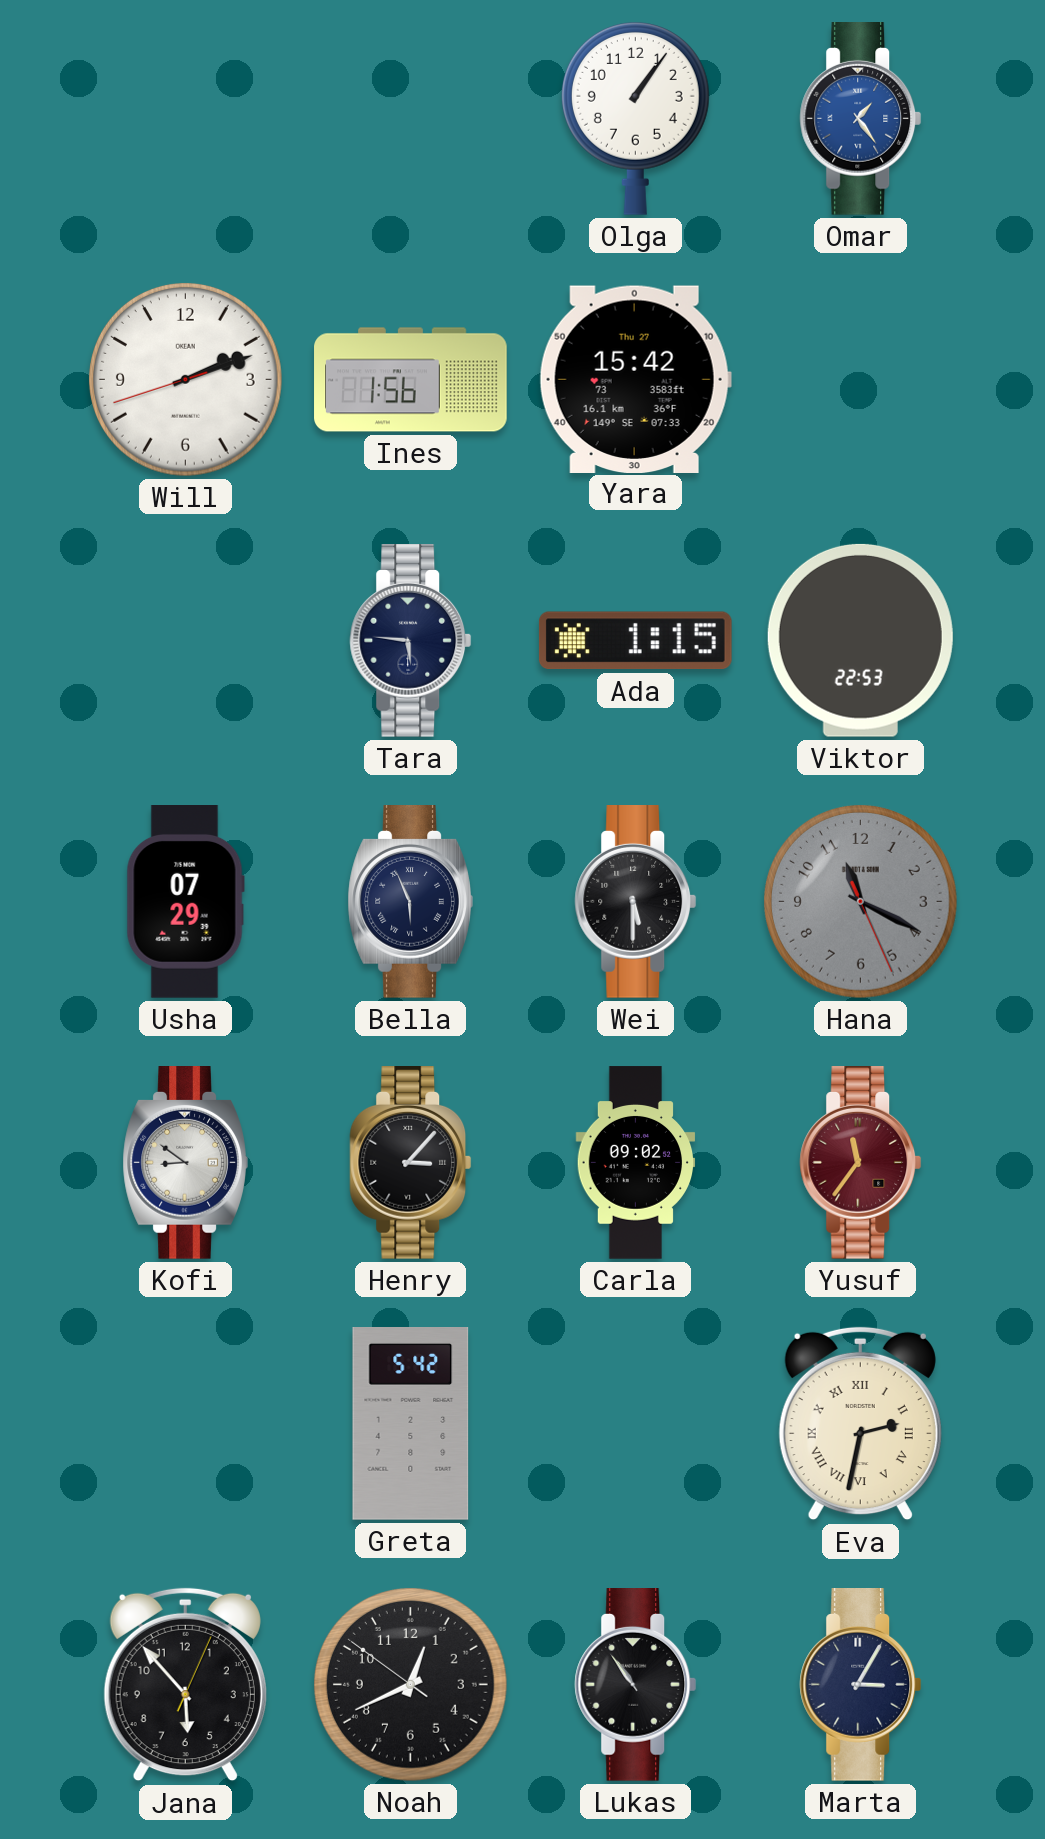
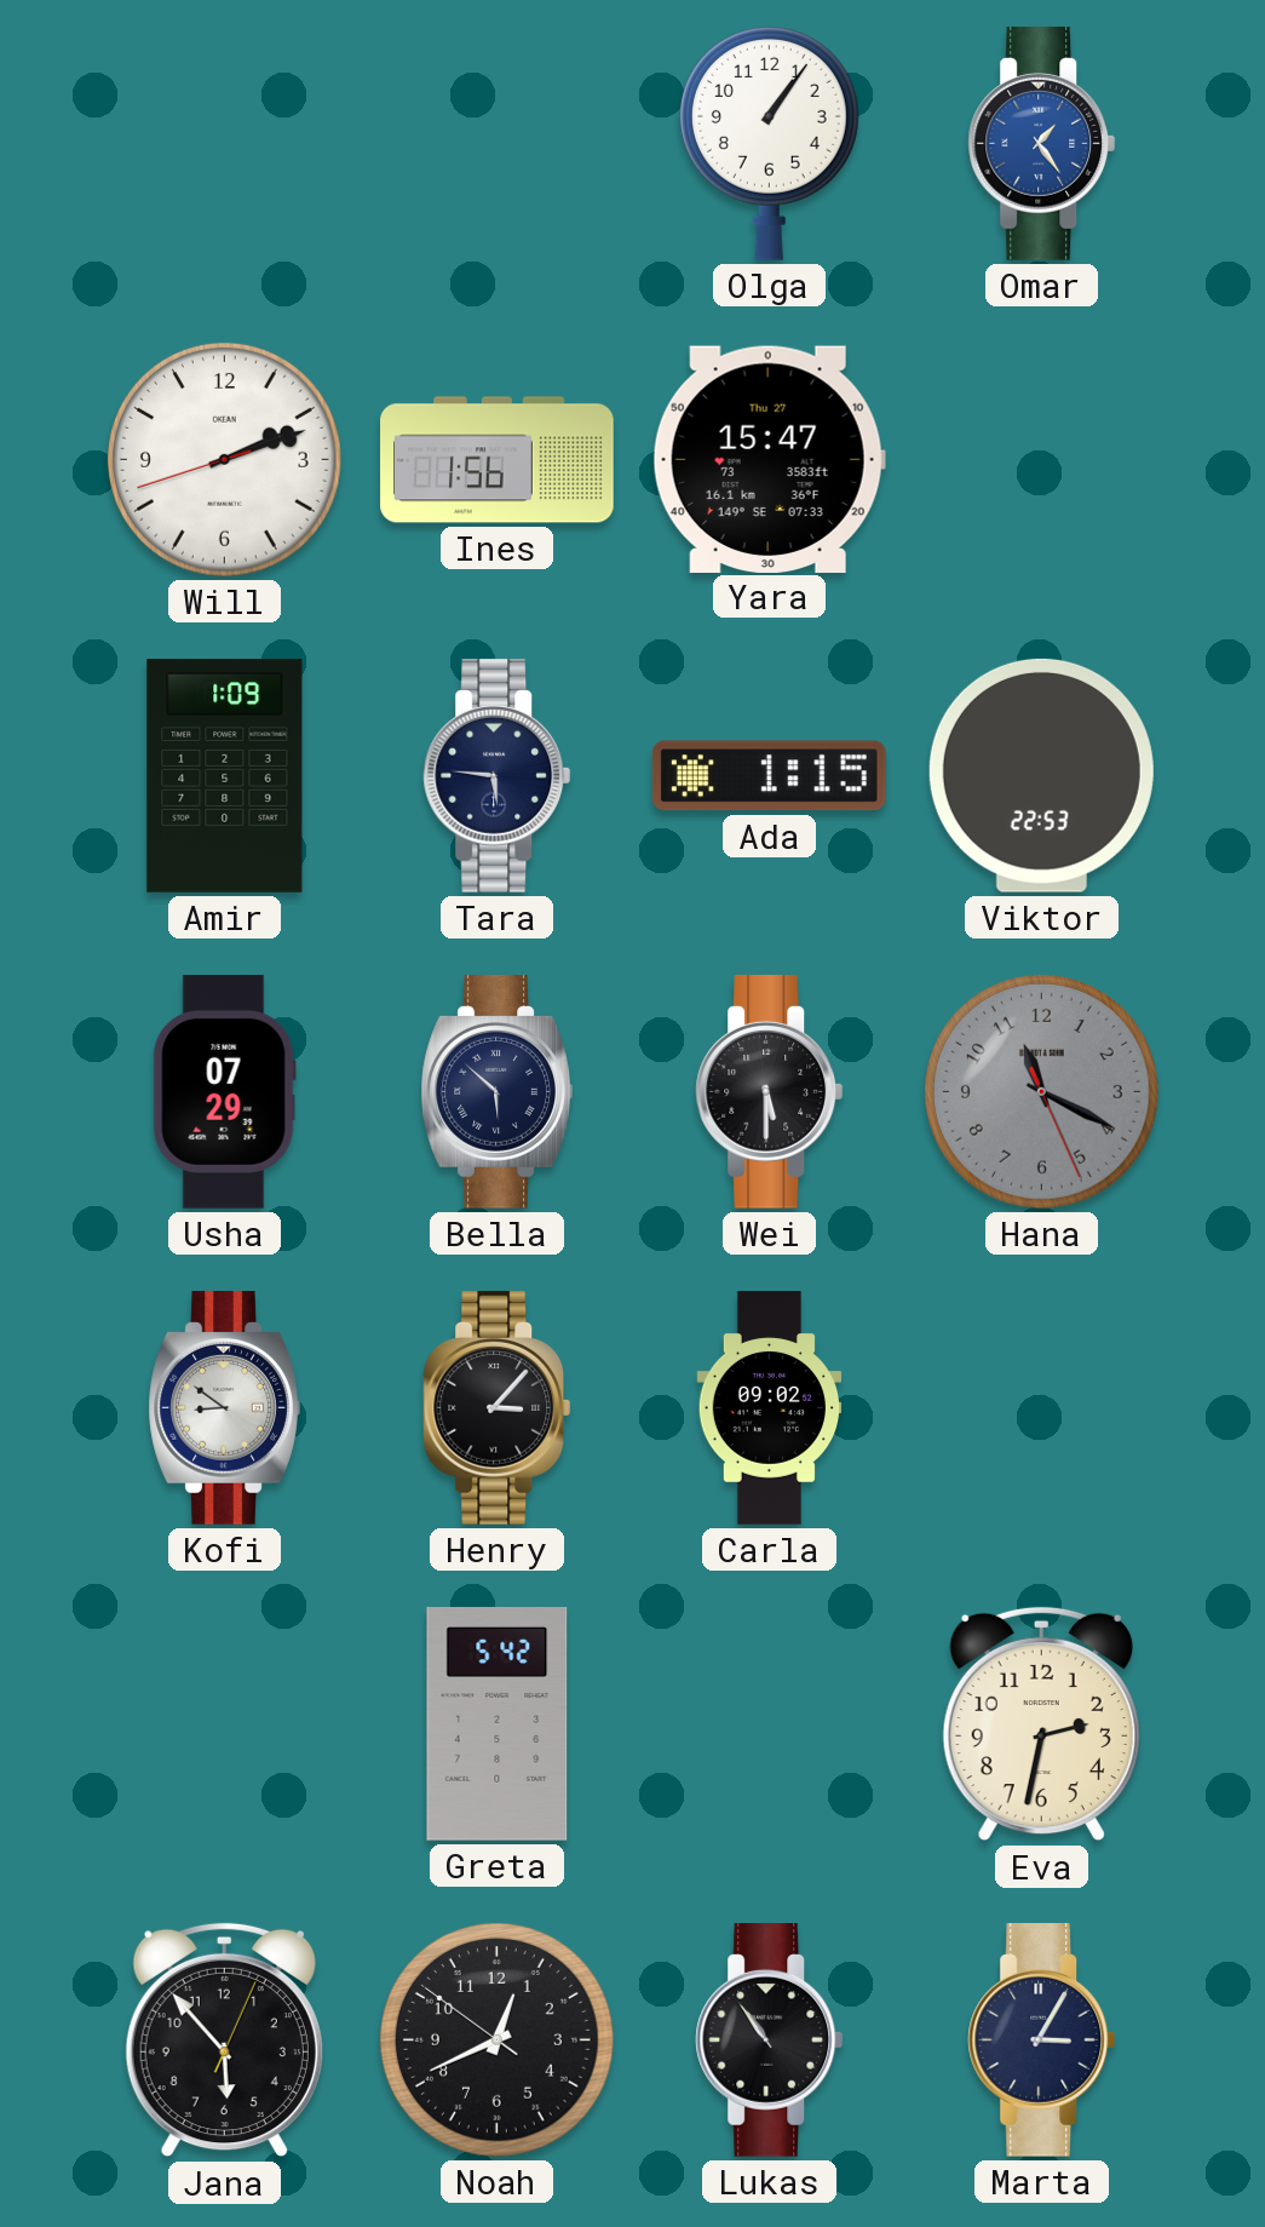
Yara: 15:42 -> 15:47 (769, 459)
Amir: none -> 1:09 (225, 776)
Bella: 5:56 -> 5:52 (496, 1092)
Yusuf: 11:36 -> none (861, 1163)
Eva numerals: Roman -> Arabic (1041, 1724)
